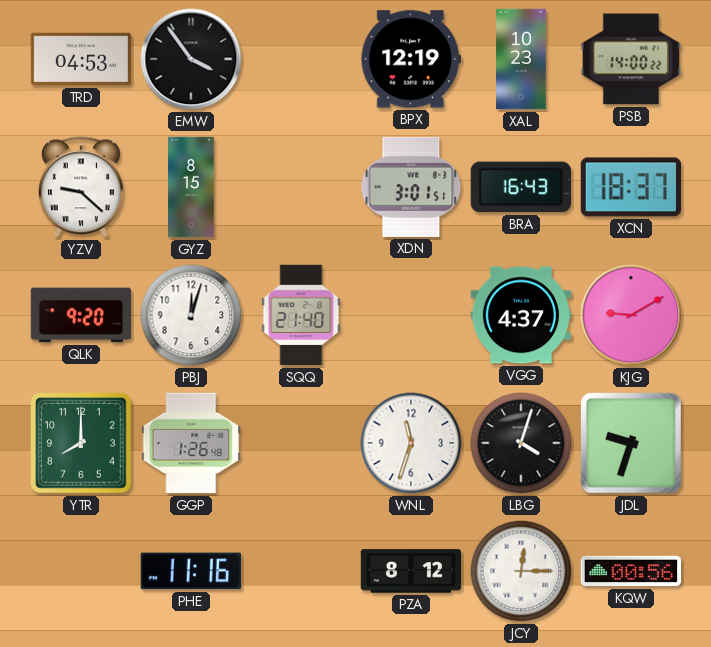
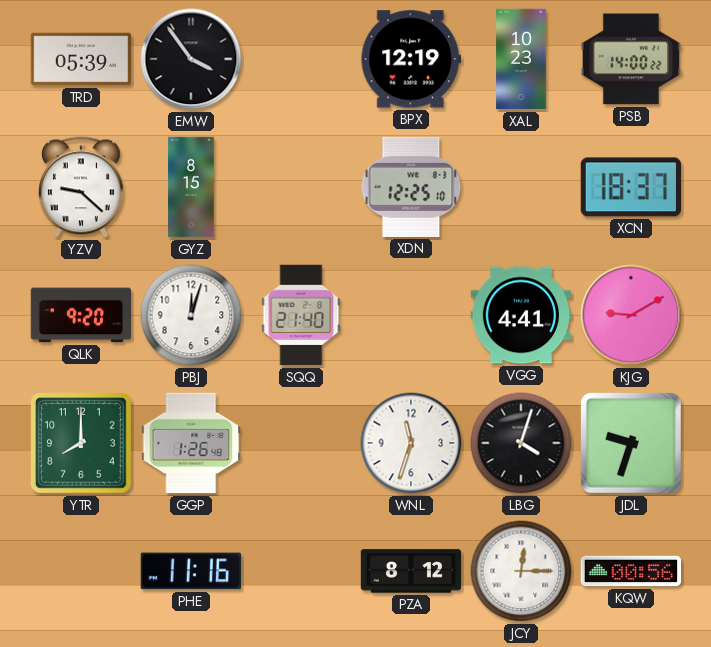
TRD: 04:53 -> 05:39 (81, 59)
XDN: 3:01 -> 12:25 (411, 187)
BRA: 16:43 -> none (521, 187)
VGG: 4:37 -> 4:41 (521, 315)
